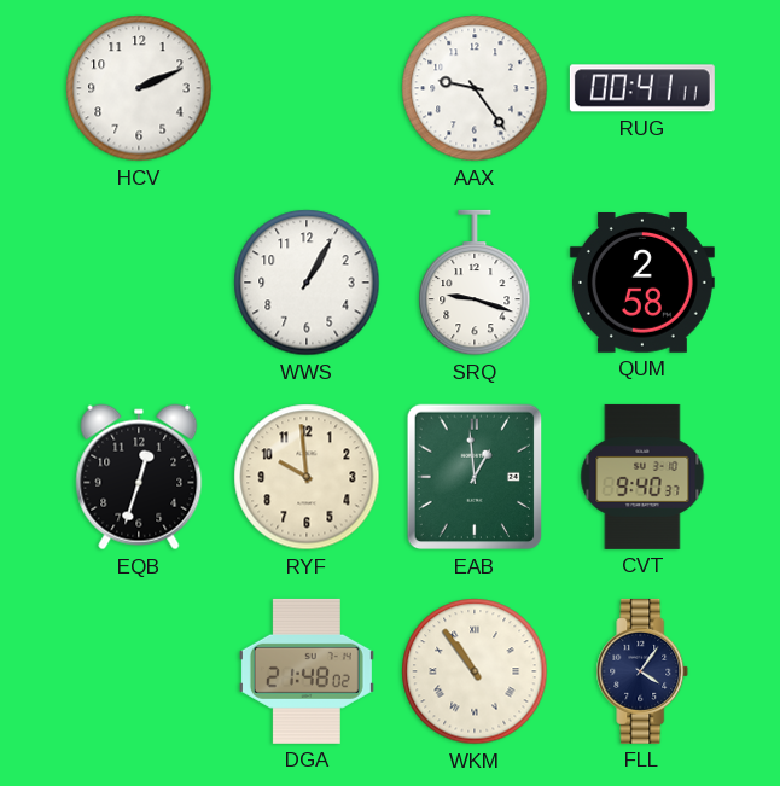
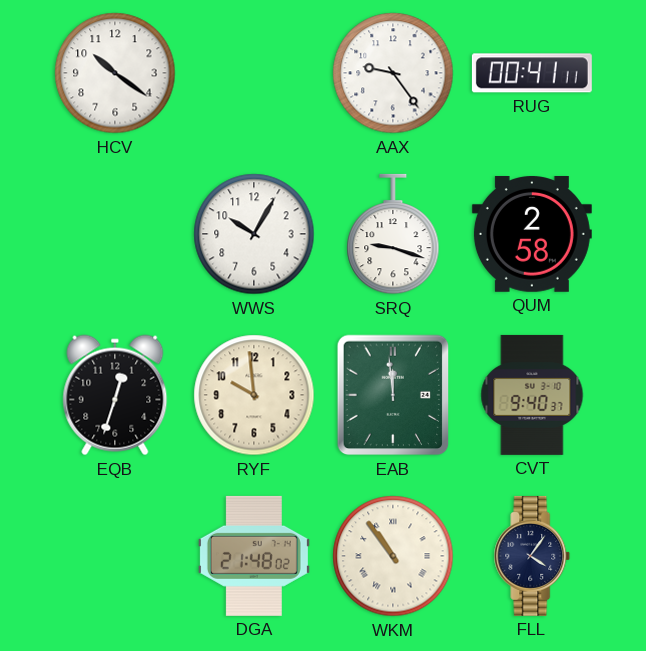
HCV: 2:11 -> 10:21 (115, 73)
WWS: 1:05 -> 10:05 (254, 234)
EAB: 12:59 -> 11:59 (393, 395)
